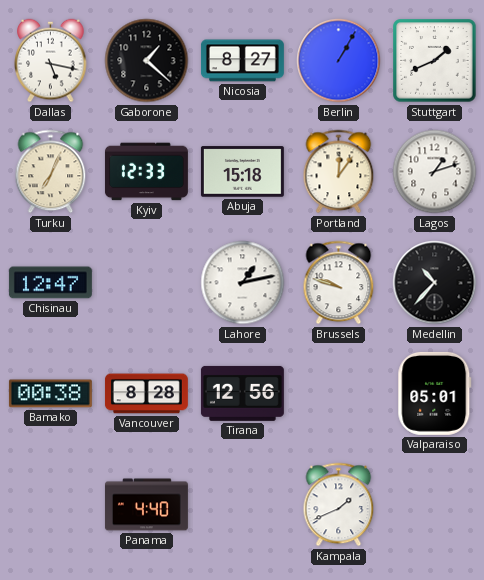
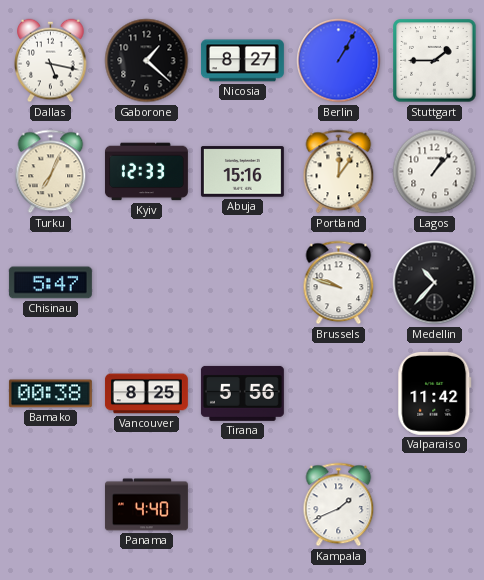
Stuttgart: 1:41 -> 1:45 (435, 61)
Abuja: 15:18 -> 15:16 (242, 172)
Lagos: 1:12 -> 1:07 (435, 172)
Chisinau: 12:47 -> 5:47 (50, 283)
Lahore: 1:13 -> none (243, 283)
Vancouver: 8:28 -> 8:25 (146, 394)
Tirana: 12:56 -> 5:56 (242, 393)
Valparaiso: 05:01 -> 11:42 (435, 393)
